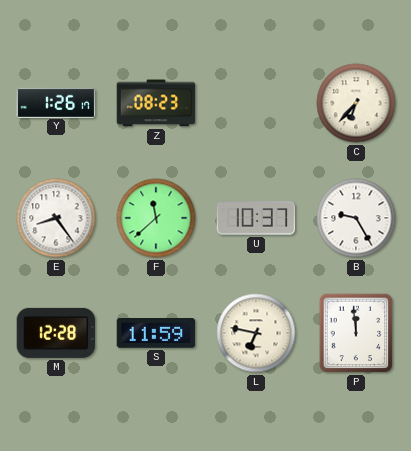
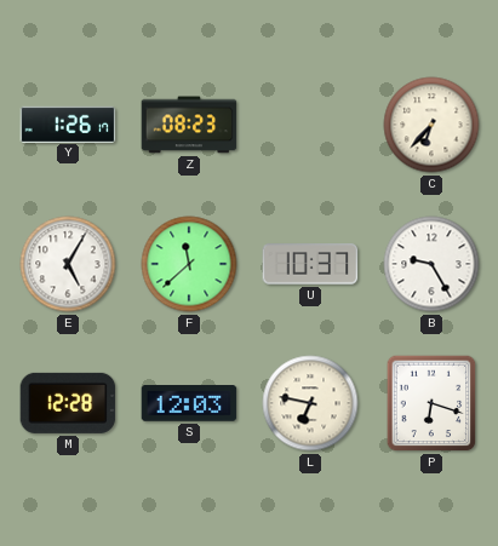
E: 8:24 -> 5:05 (68, 264)
S: 11:59 -> 12:03 (189, 404)
P: 11:59 -> 6:18 (431, 403)
